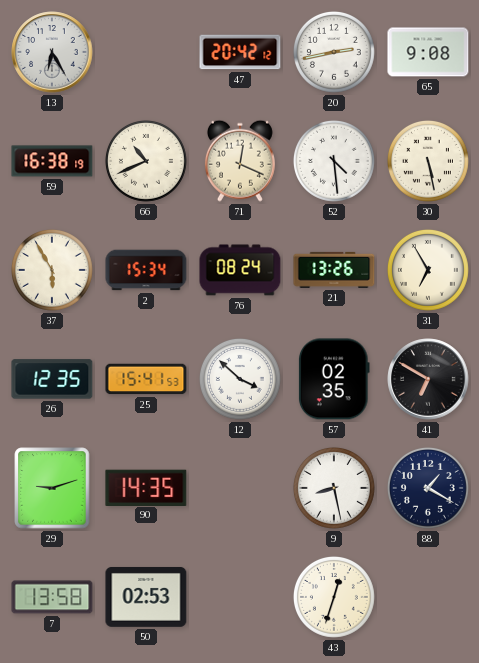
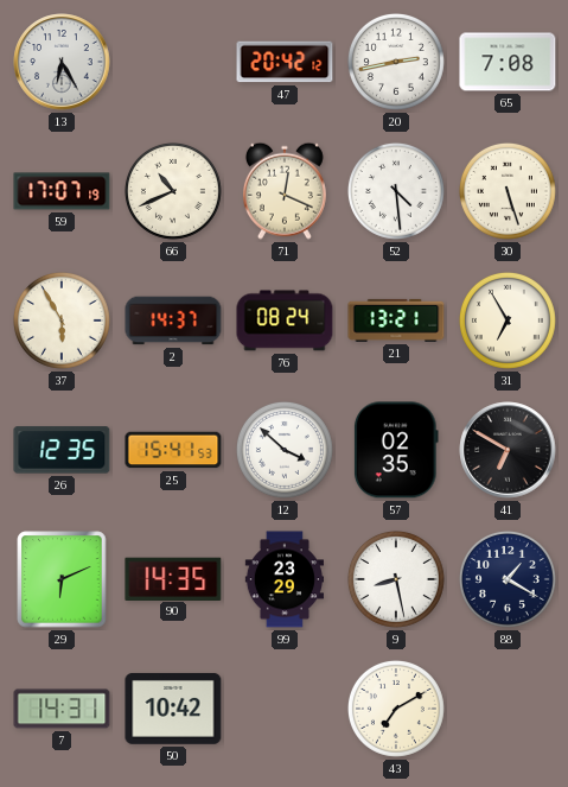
65: 9:08 -> 7:08 (508, 62)
59: 16:38 -> 17:07 (62, 191)
30: 5:28 -> 5:27 (508, 191)
2: 15:34 -> 14:37 (173, 320)
21: 13:26 -> 13:21 (396, 320)
29: 9:12 -> 6:11 (62, 579)
99: none -> 23:29 (283, 579)
7: 13:58 -> 14:31 (62, 709)
50: 02:53 -> 10:42 (173, 709)
43: 12:33 -> 7:10 (396, 709)
